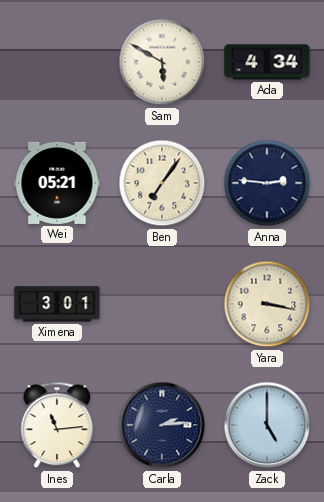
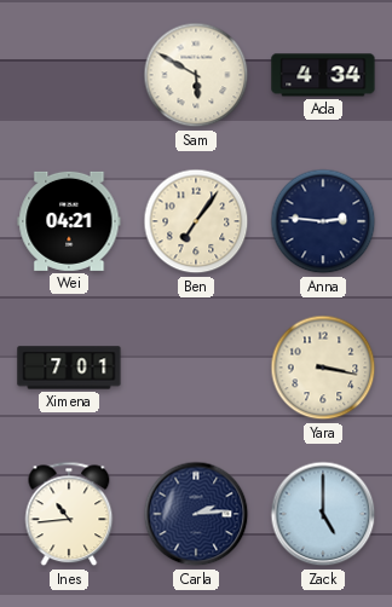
Wei: 05:21 -> 04:21 (69, 221)
Ximena: 3:01 -> 7:01 (69, 368)
Ines: 11:14 -> 10:44 (69, 514)
